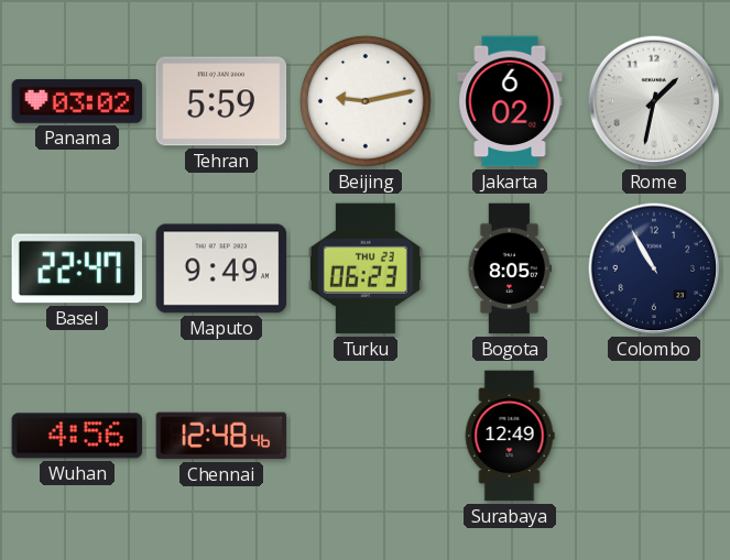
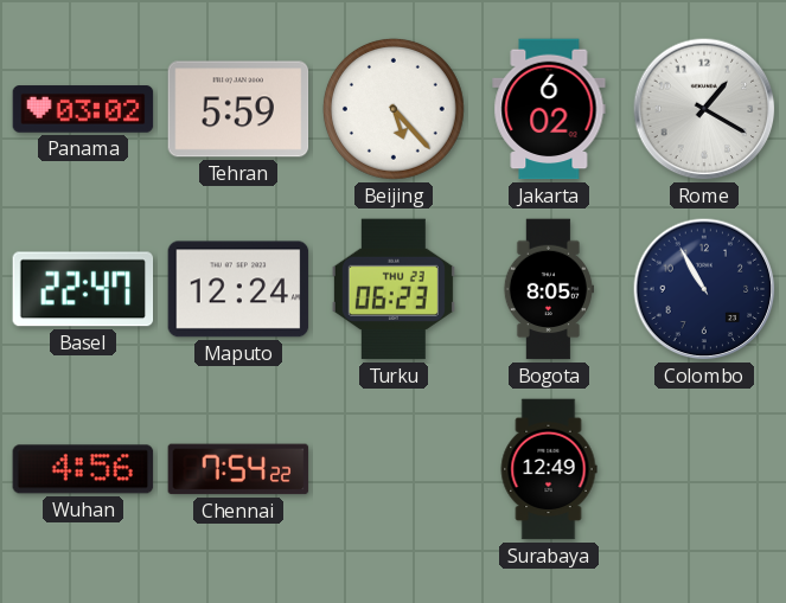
Beijing: 9:13 -> 5:23 (394, 109)
Rome: 1:32 -> 1:20 (704, 109)
Maputo: 9:49 -> 12:24 (238, 289)
Chennai: 12:48 -> 7:54 (238, 469)
